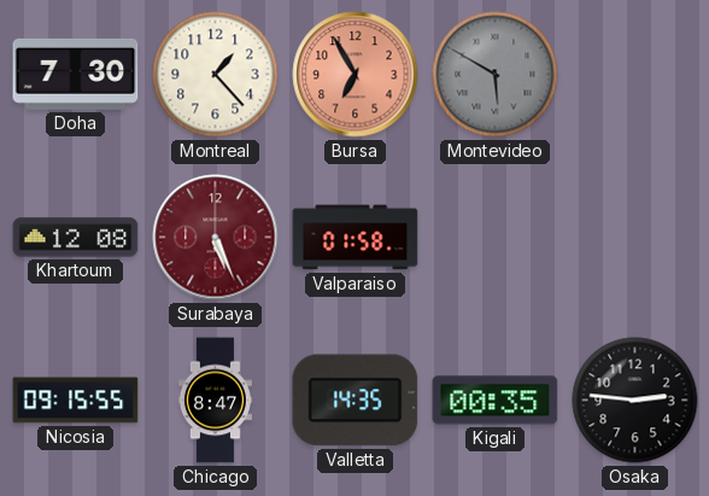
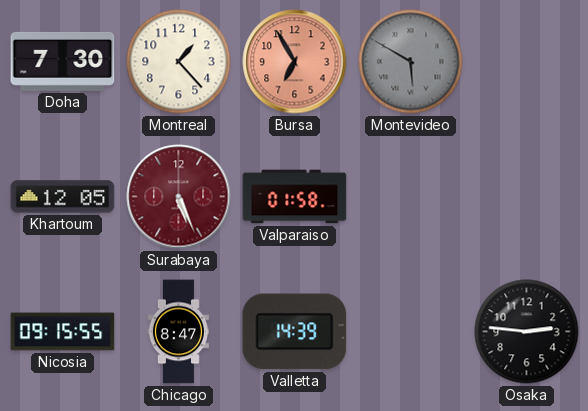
Khartoum: 12:08 -> 12:05 (63, 197)
Valletta: 14:35 -> 14:39 (295, 332)
Kigali: 00:35 -> none (496, 401)
